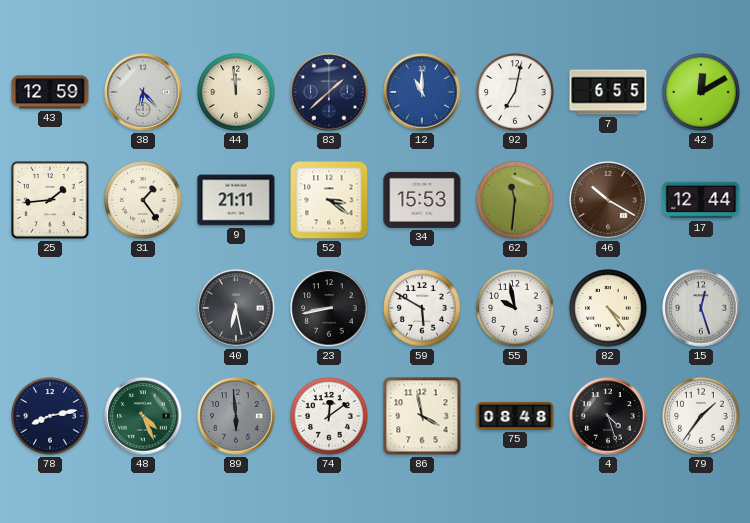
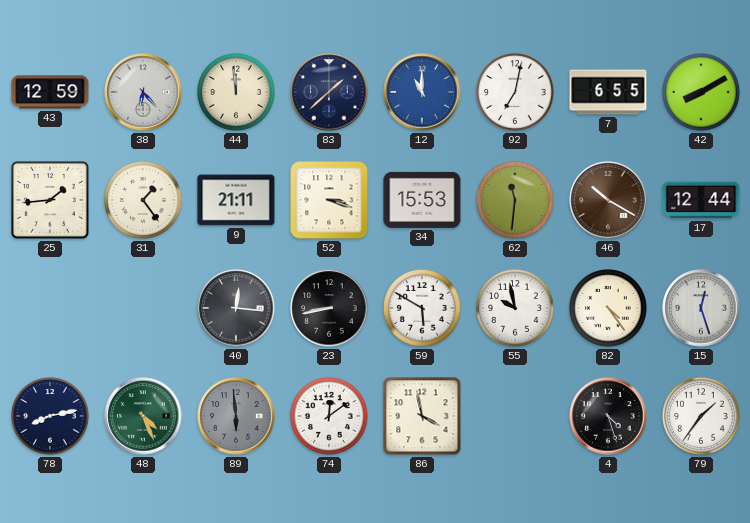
42: 12:10 -> 8:10 (702, 93)
52: 3:21 -> 3:18 (329, 200)
40: 6:28 -> 12:16 (236, 308)
75: 08:48 -> none (515, 416)
